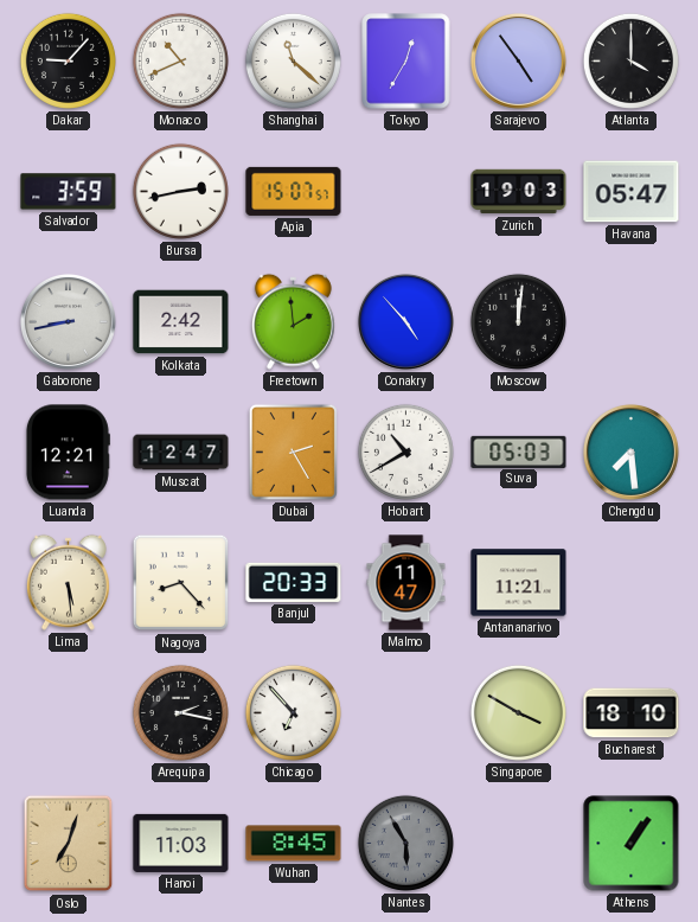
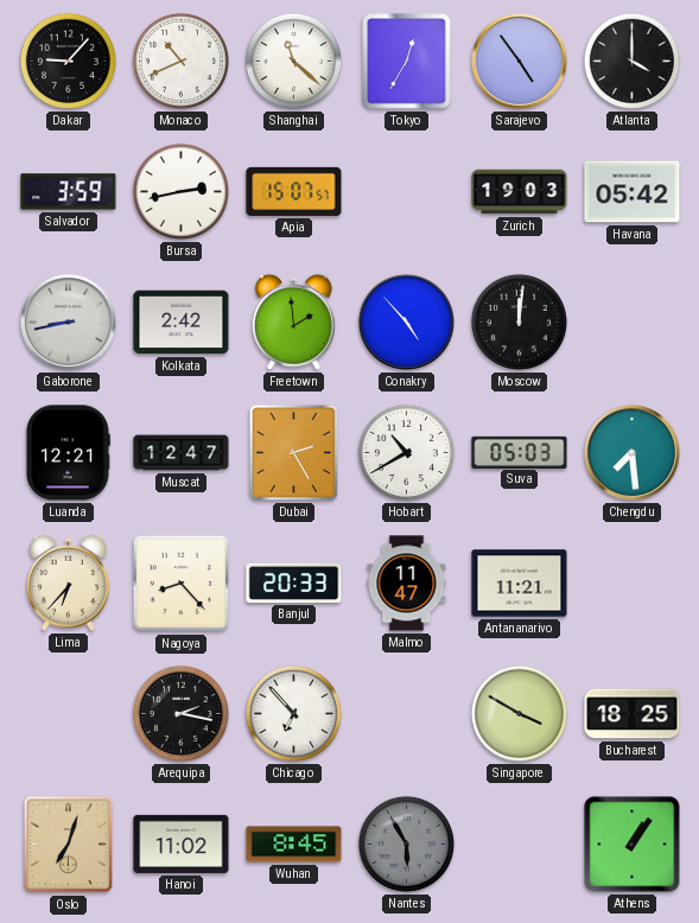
Havana: 05:47 -> 05:42 (633, 192)
Lima: 5:29 -> 6:37 (68, 583)
Bucharest: 18:10 -> 18:25 (633, 714)
Hanoi: 11:03 -> 11:02 (182, 844)
